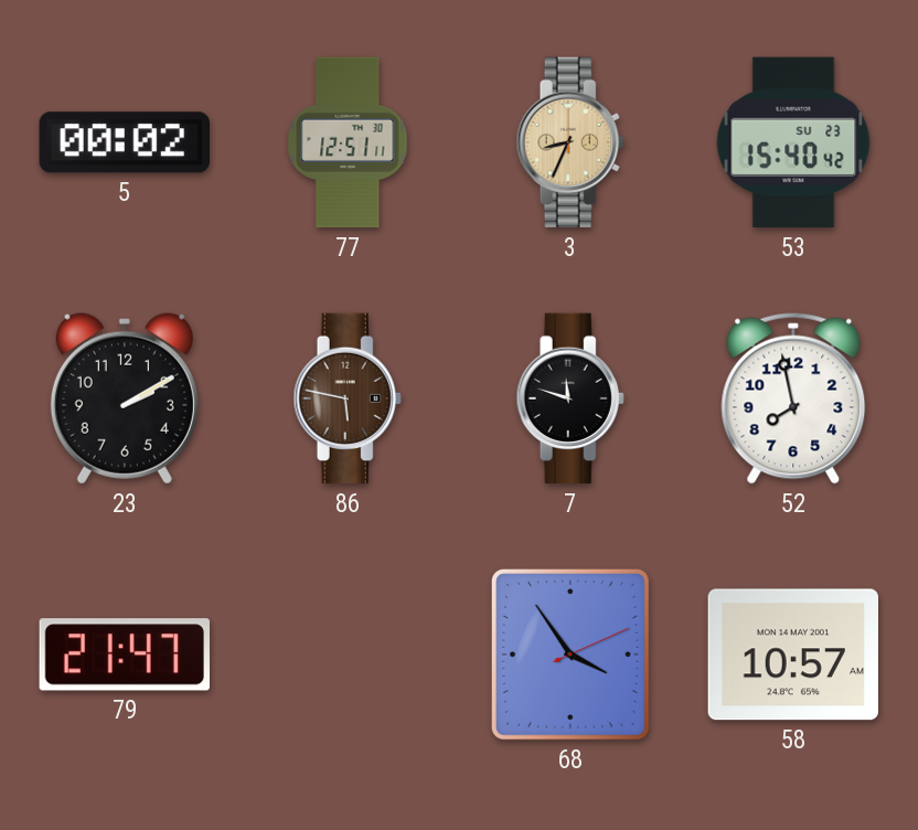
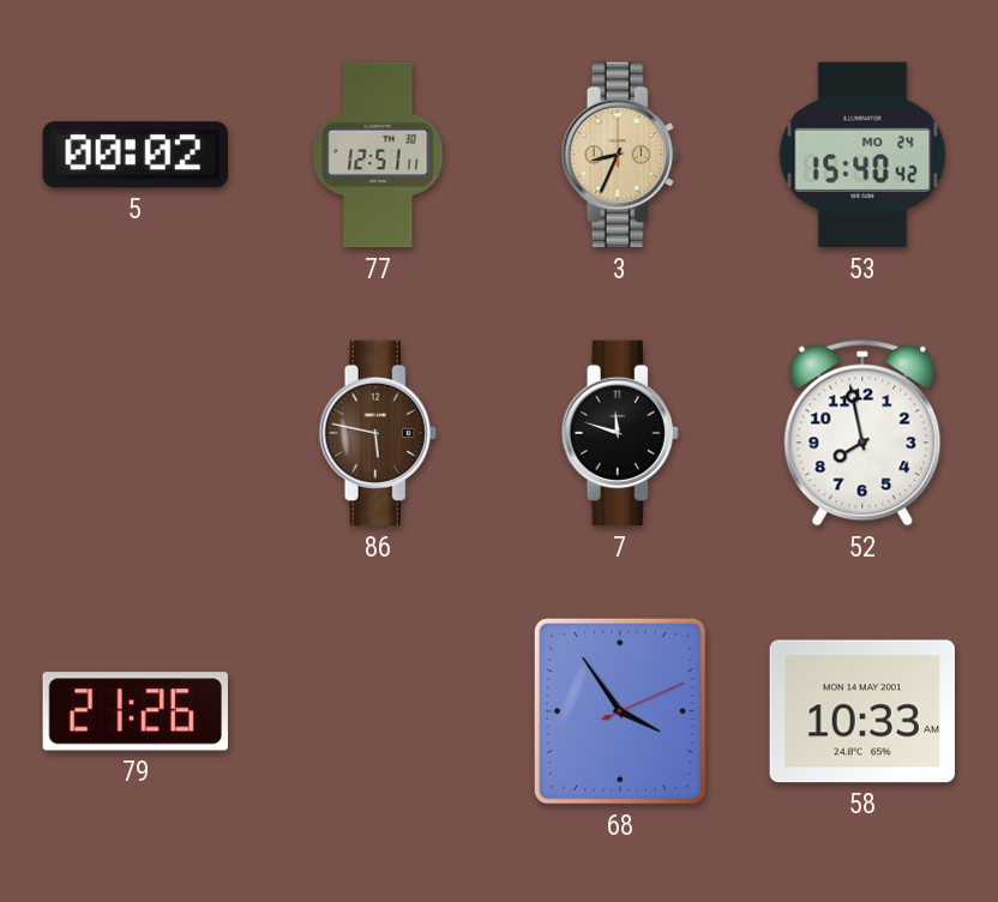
53 date: SU 23 -> MO 24 (862, 155)
23: 2:10 -> none (125, 398)
79: 21:47 -> 21:26 (136, 711)
58: 10:57 -> 10:33 (861, 711)
